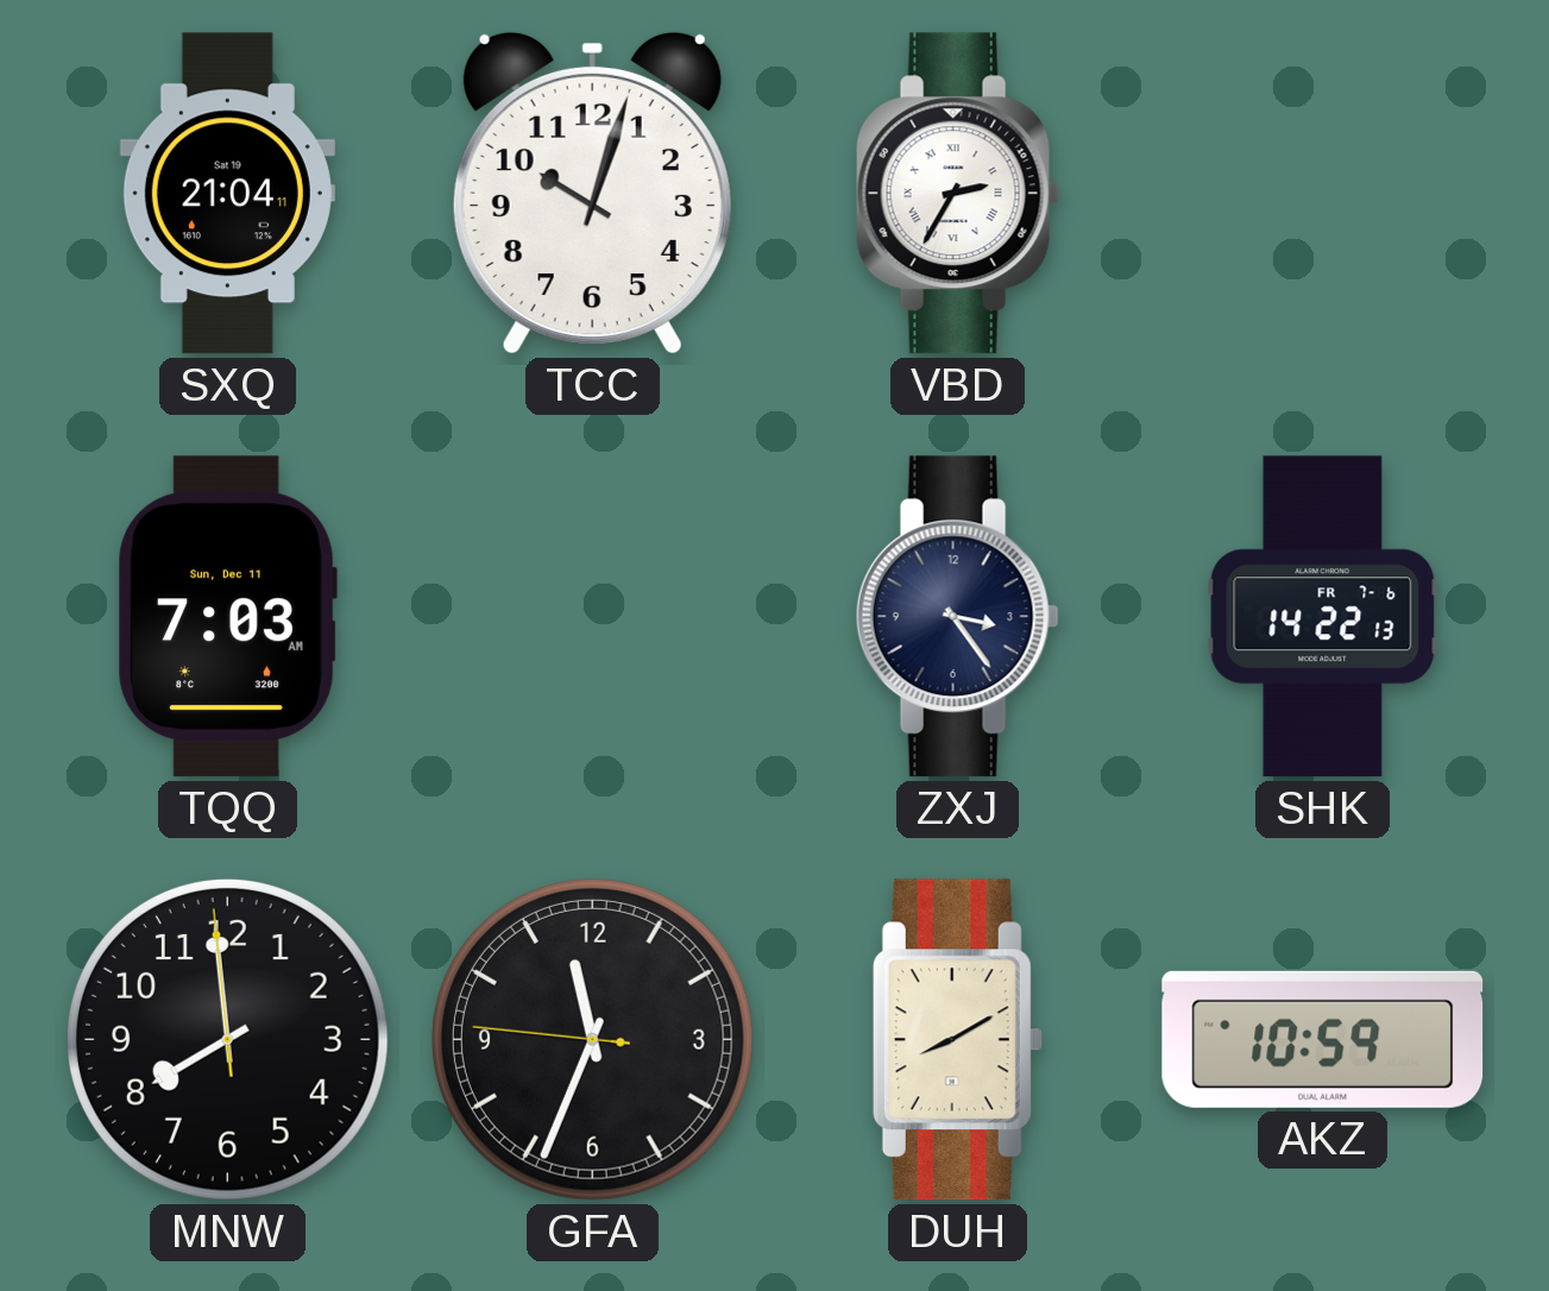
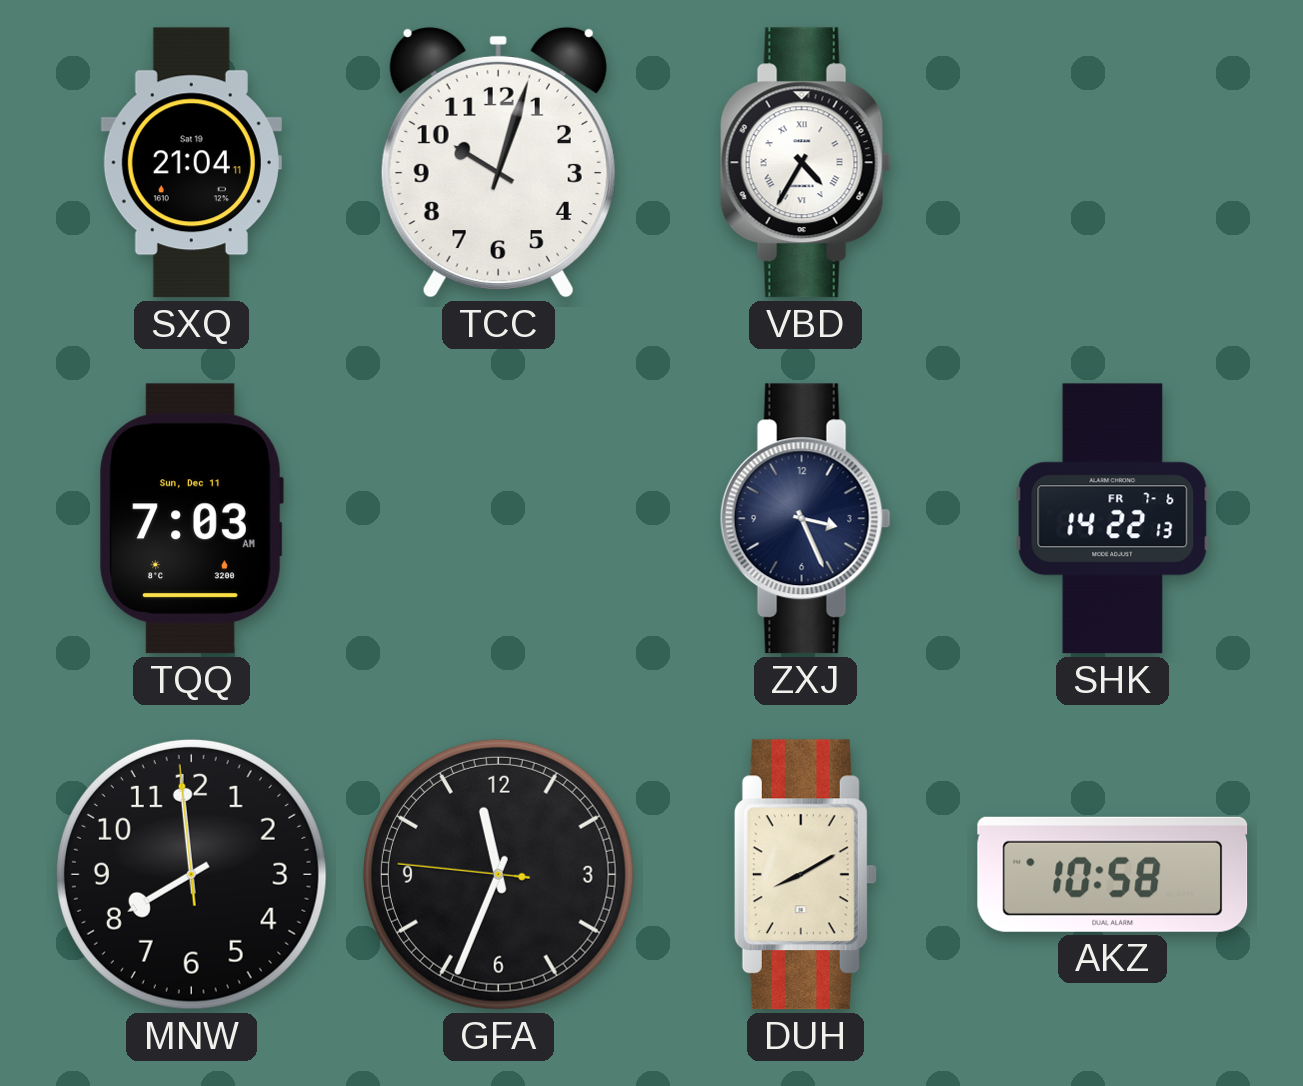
VBD: 2:35 -> 4:35 (805, 163)
ZXJ: 3:24 -> 3:26 (805, 519)
AKZ: 10:59 -> 10:58 (1113, 874)
